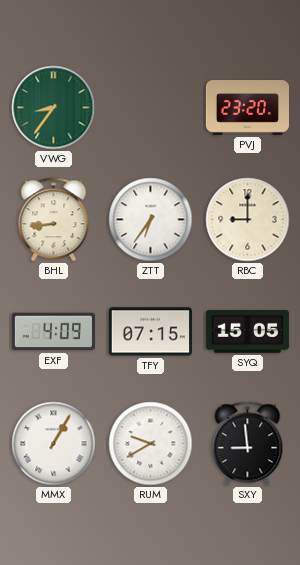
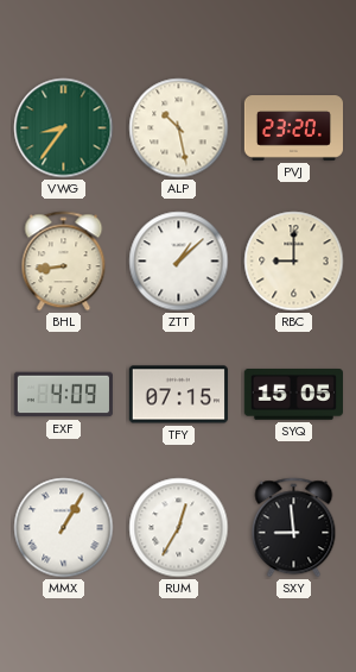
ALP: none -> 10:28 (179, 128)
ZTT: 6:36 -> 1:08 (179, 262)
RUM: 9:40 -> 12:35 (179, 528)
